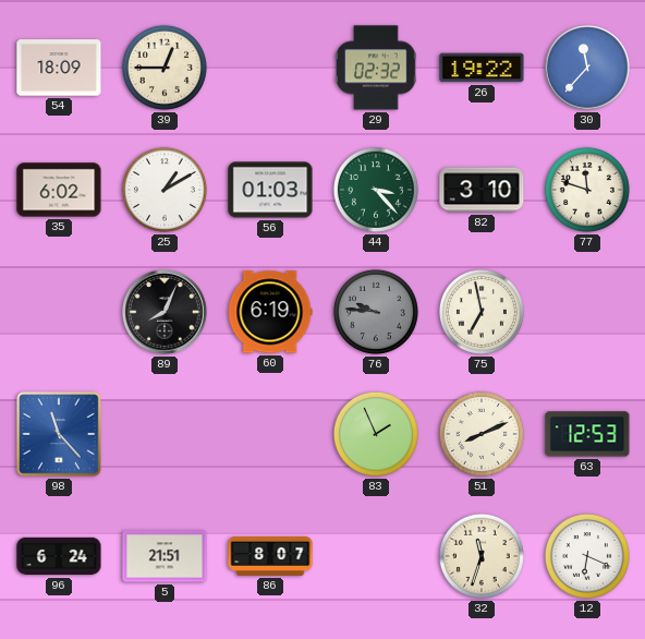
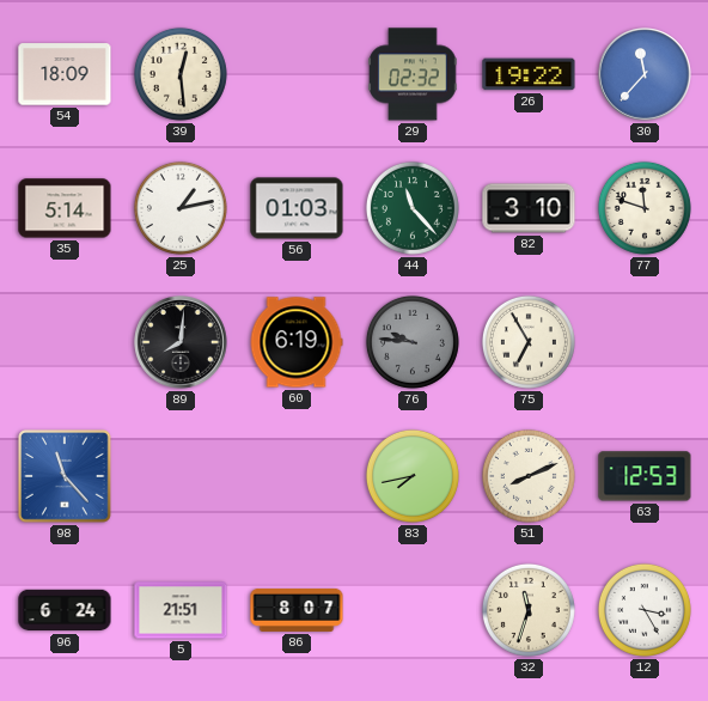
39: 12:45 -> 12:29 (181, 74)
35: 6:02 -> 5:14 (65, 208)
25: 1:10 -> 1:13 (181, 208)
44: 3:23 -> 11:23 (413, 208)
89: 8:04 -> 8:01 (181, 342)
75: 6:58 -> 6:55 (529, 342)
83: 1:56 -> 7:43 (413, 476)
12: 6:19 -> 3:25 (645, 610)
